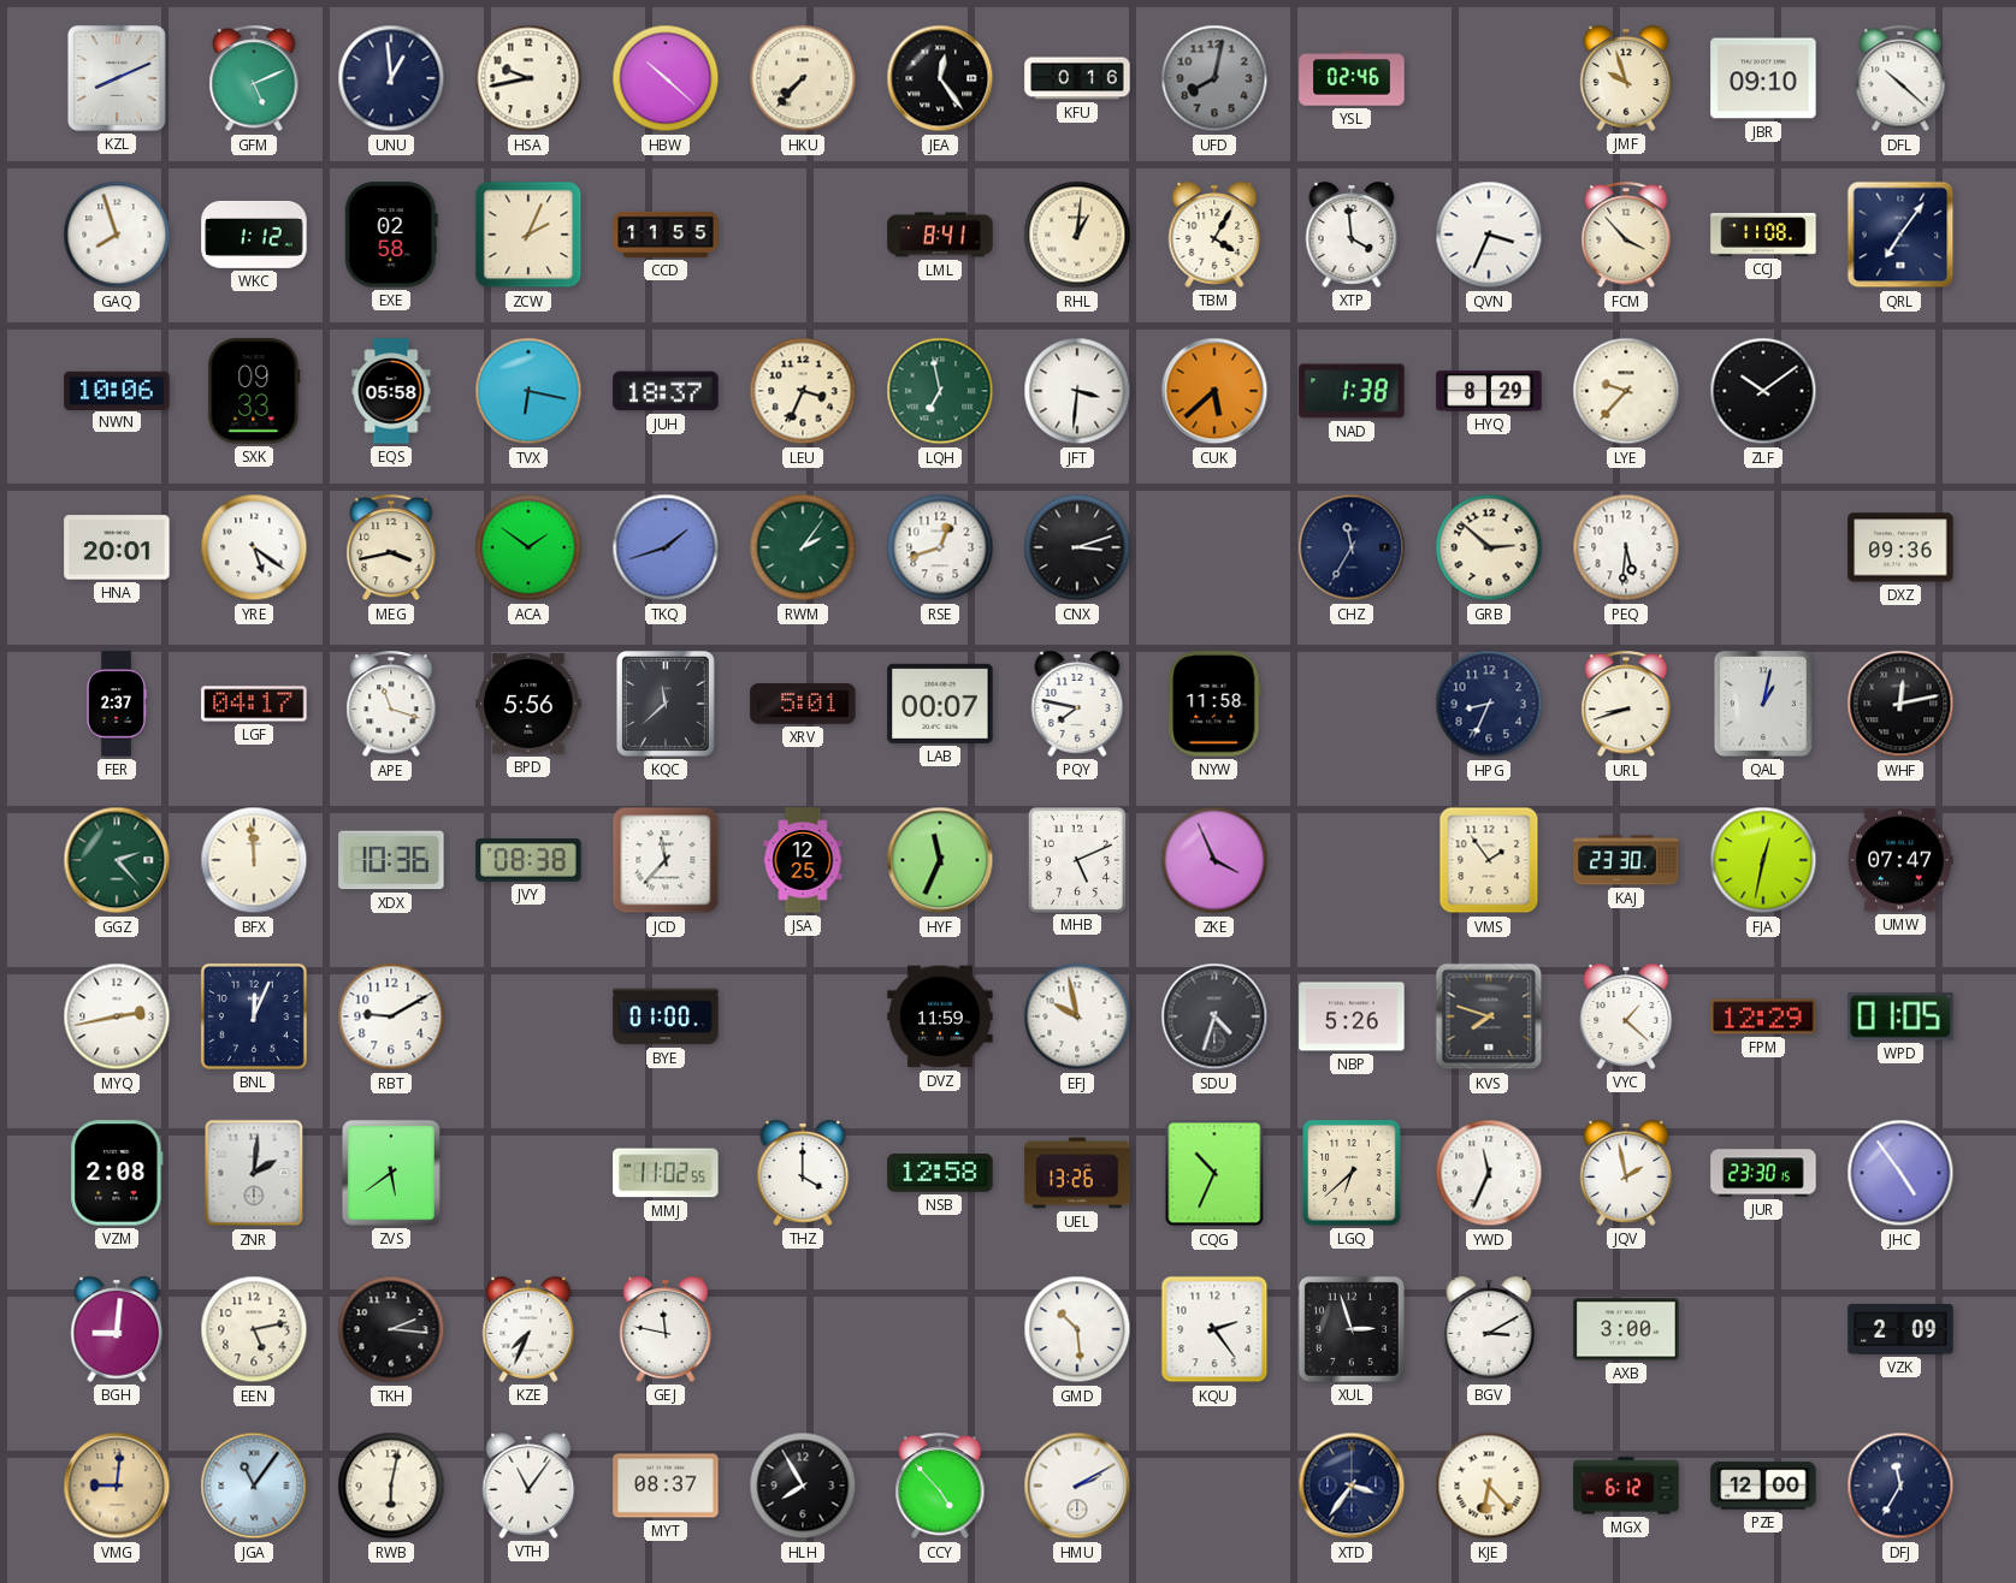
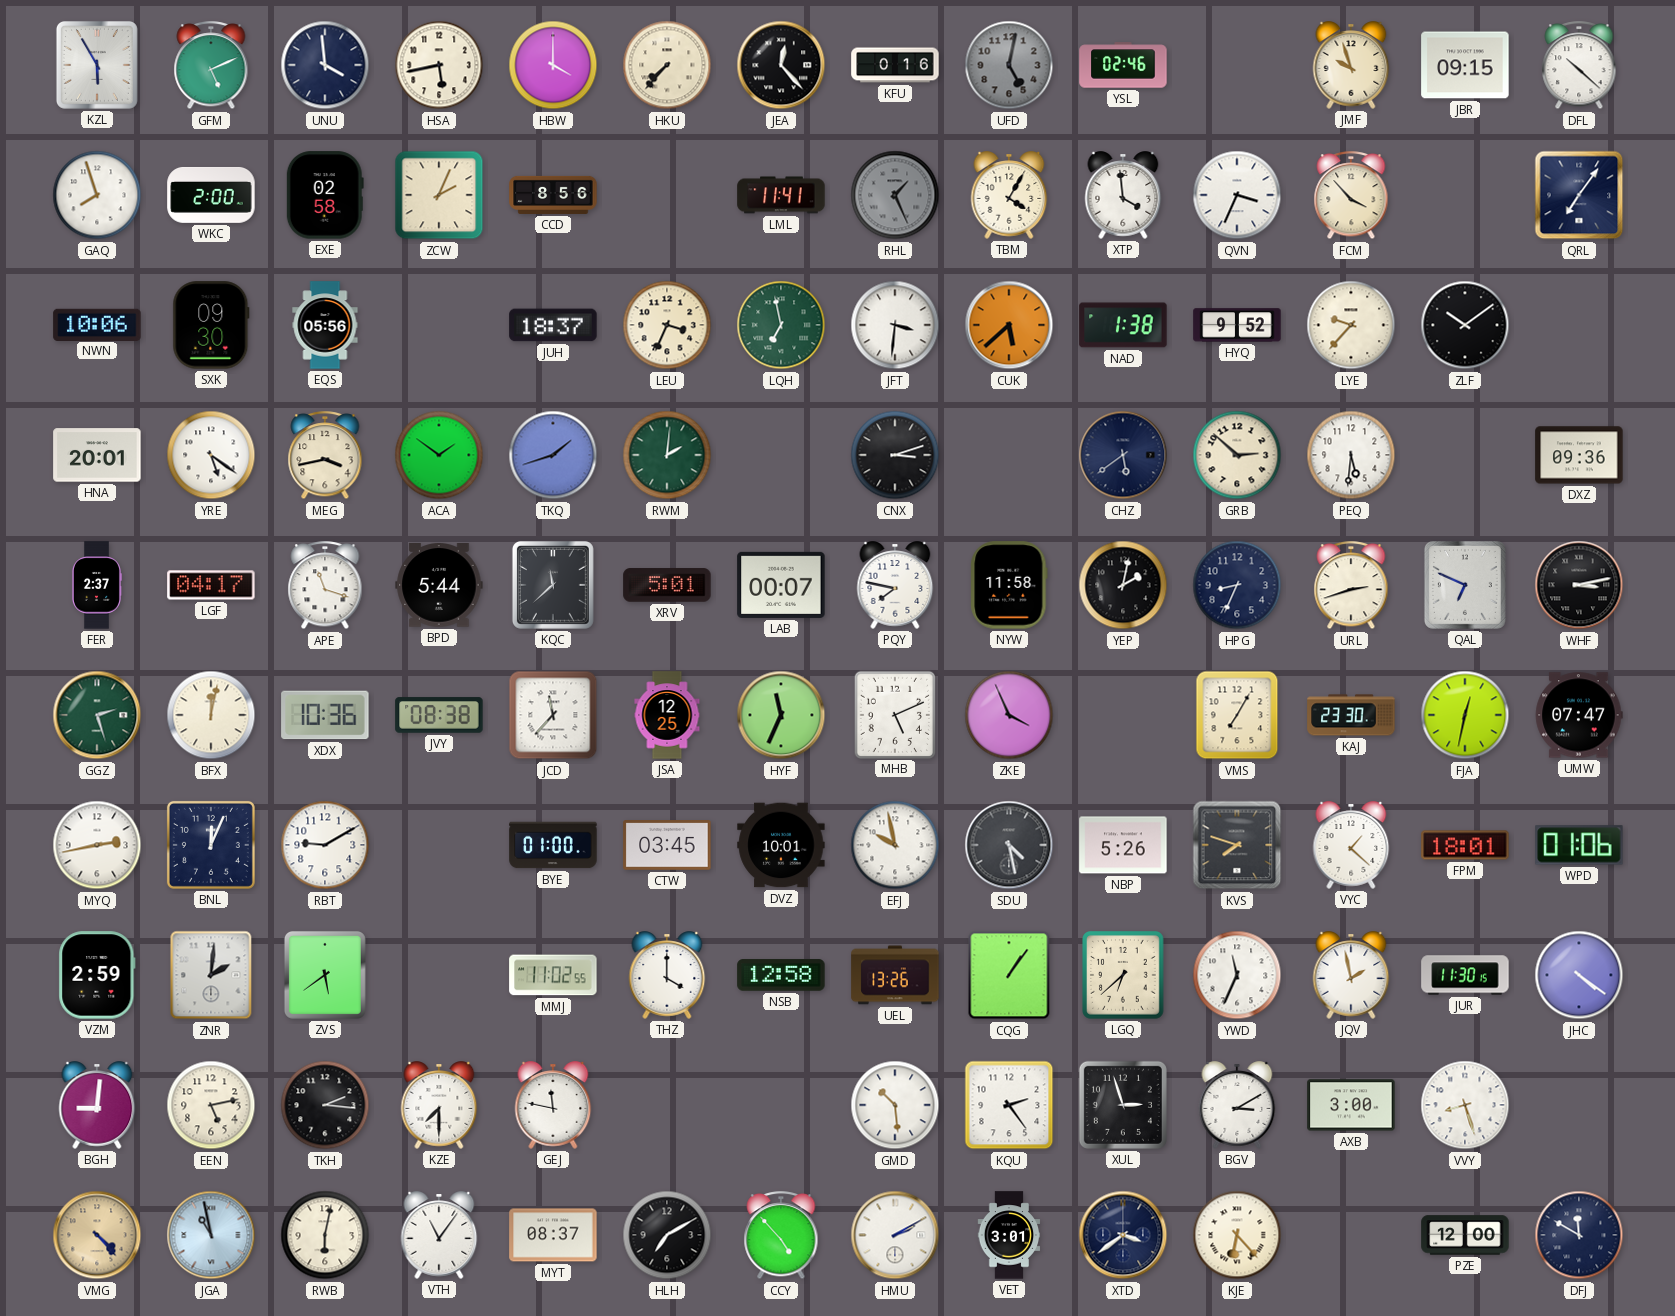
KZL: 8:11 -> 5:55 (97, 65)
UNU: 12:59 -> 3:59 (325, 65)
HSA: 9:43 -> 5:43 (439, 65)
HBW: 10:22 -> 4:00 (553, 65)
JEA: 12:24 -> 12:23 (781, 65)
UFD: 8:02 -> 5:02 (1009, 65)
JBR: 09:10 -> 09:15 (1465, 65)
WKC: 1:12 -> 2:00 (211, 195)
CCD: 11:55 -> 8:56 (553, 195)
LML: 8:41 -> 11:41 (781, 195)
RHL: 1:01 -> 1:26 (895, 195)
RHL dial: cream -> grey (895, 195)
CCJ: 11:08 -> none (1763, 236)
SXK: 09:33 -> 09:30 (211, 325)
EQS: 05:58 -> 05:56 (325, 325)
TVX: 6:17 -> none (528, 391)
HYQ: 8:29 -> 9:52 (1237, 325)
RWM: 2:06 -> 2:01 (667, 455)
RSE: 12:42 -> none (940, 547)
CHZ: 11:35 -> 5:39 (1123, 455)
BPD: 5:56 -> 5:44 (439, 585)
YEP: none -> 2:02 (1123, 585)
URL: 8:42 -> 2:42 (1351, 586)
QAL: 1:02 -> 6:49 (1465, 585)
WHF: 12:13 -> 3:13 (1579, 585)
GGZ: 2:23 -> 2:27 (97, 715)
BFX: 11:59 -> 12:02 (211, 715)
VMS: 1:54 -> 7:05 (1237, 715)
CTW: none -> 03:45 (667, 845)
DVZ: 11:59 -> 10:01 (781, 845)
SDU: 4:33 -> 4:28 (1009, 845)
FPM: 12:29 -> 18:01 (1465, 845)
WPD: 01:05 -> 01:06 (1579, 845)
VZM: 2:08 -> 2:59 (97, 975)
CQG: 10:34 -> 1:06 (1009, 975)
JUR: 23:30 -> 11:30 (1465, 975)
JHC: 4:54 -> 4:21 (1579, 975)
KZE: 7:34 -> 7:30 (439, 1105)
VVY: none -> 8:27 (1465, 1105)
VZK: 2:09 -> none (1900, 1330)
VMG: 9:01 -> 4:23 (97, 1235)
JGA: 11:06 -> 10:58 (211, 1235)
HLH: 7:55 -> 7:10 (667, 1235)
VET: none -> 3:01 (1009, 1235)
XTD: 3:36 -> 3:39 (1123, 1235)
MGX: 6:12 -> none (1626, 1486)
DFJ: 11:35 -> 11:50 (1579, 1235)
